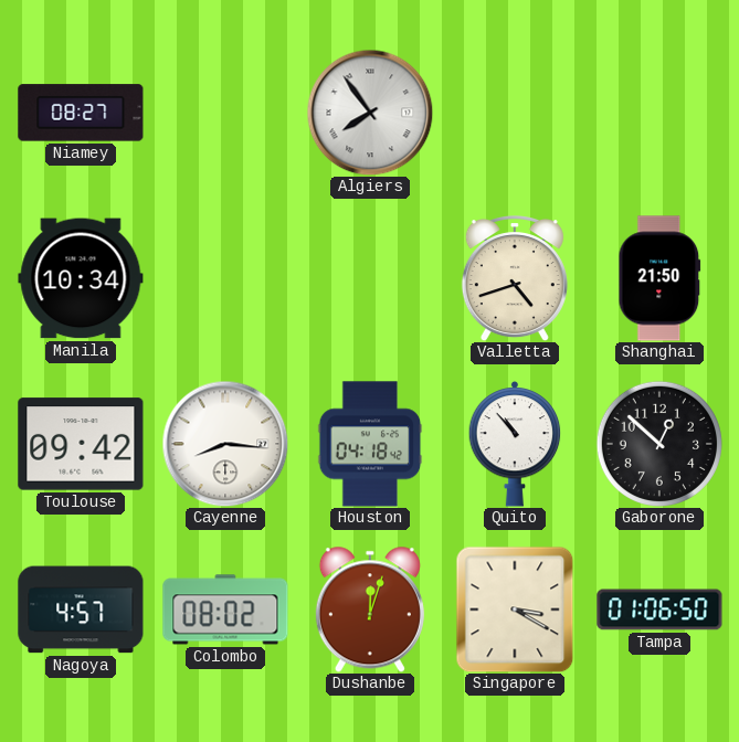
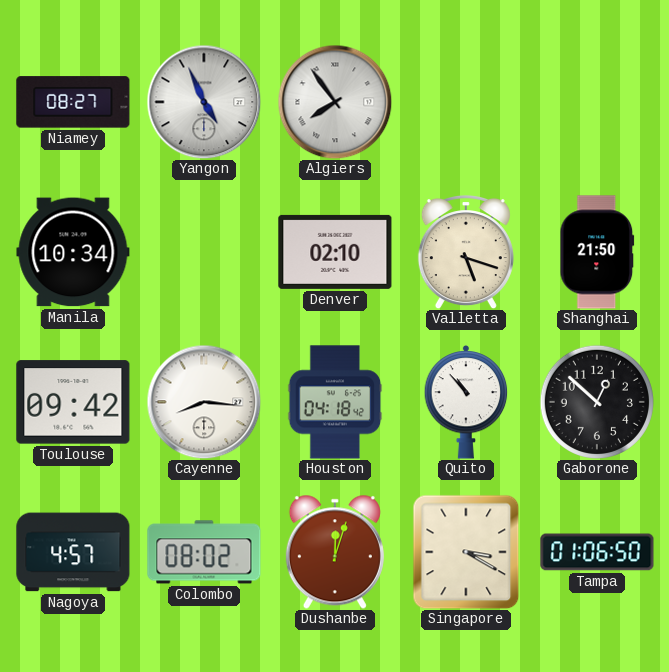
Yangon: none -> 4:56 (204, 102)
Denver: none -> 02:10 (335, 252)
Valletta: 4:42 -> 5:18 (466, 253)
